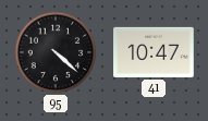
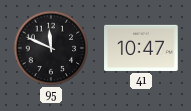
95: 4:22 -> 11:49 (51, 48)
